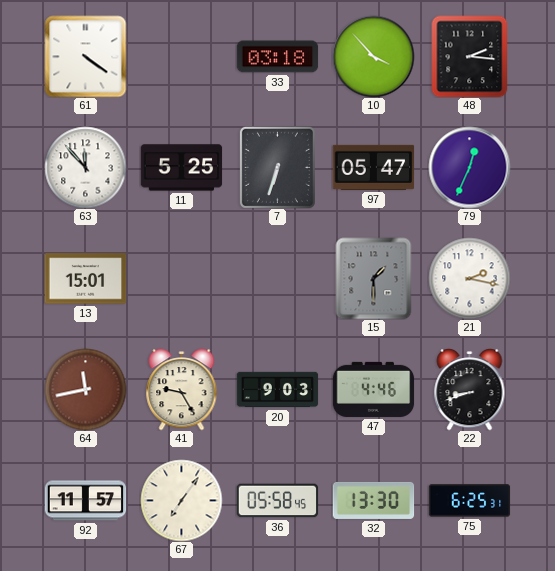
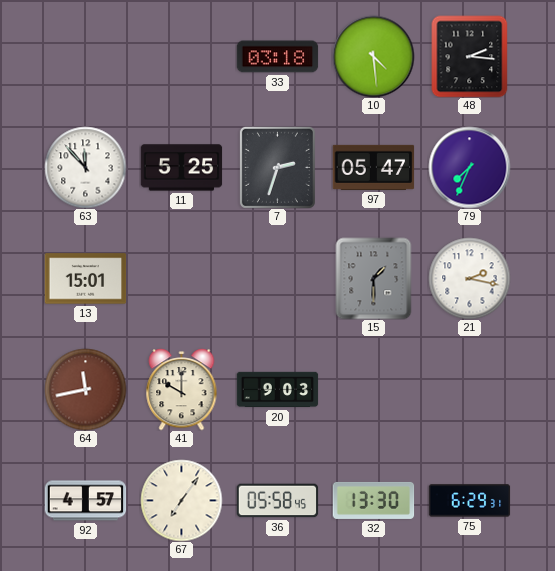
61: 4:21 -> none (85, 56)
10: 3:53 -> 4:29 (373, 56)
7: 6:33 -> 2:33 (277, 167)
79: 12:34 -> 7:34 (469, 167)
41: 9:25 -> 10:00 (182, 390)
47: 4:46 -> none (373, 389)
22: 8:42 -> none (470, 390)
92: 11:57 -> 4:57 (85, 501)
75: 6:25 -> 6:29 (469, 501)
